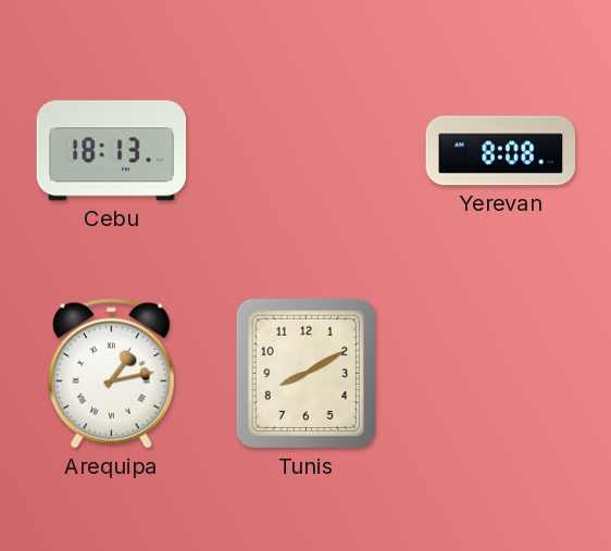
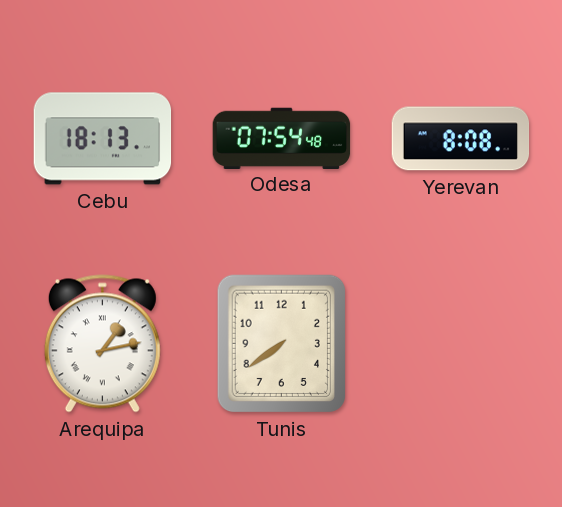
Odesa: none -> 07:54 (282, 138)
Tunis: 8:10 -> 7:39 (281, 344)
